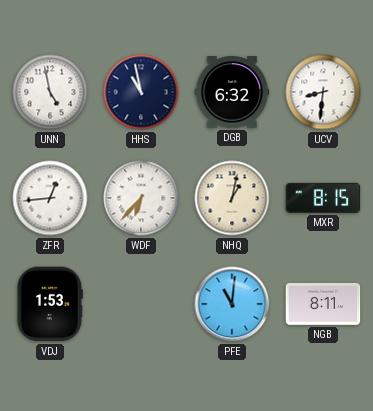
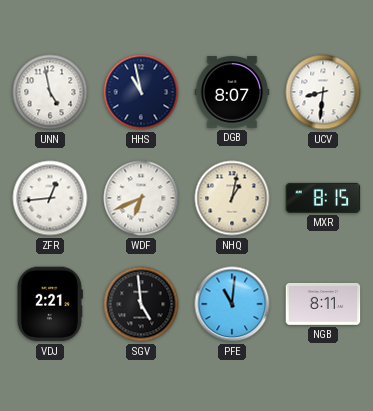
DGB: 6:32 -> 8:07 (232, 92)
WDF: 6:37 -> 6:41 (141, 198)
VDJ: 1:53 -> 2:21 (49, 304)
SGV: none -> 4:59 (141, 304)
